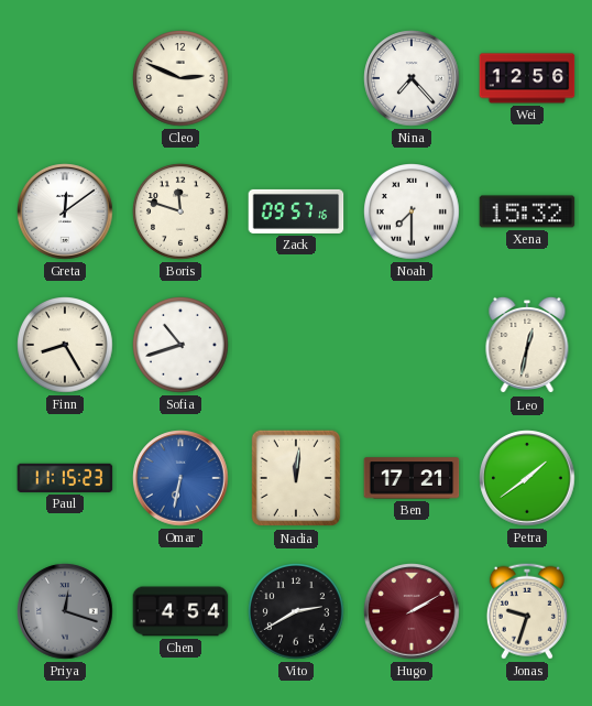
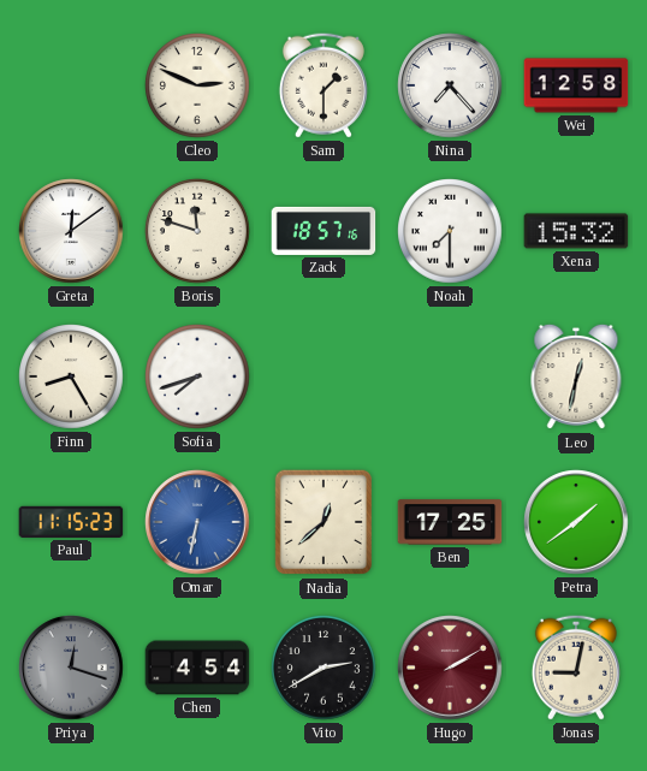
Sam: none -> 1:30 (323, 85)
Wei: 12:56 -> 12:58 (576, 85)
Zack: 09:57 -> 18:57 (323, 231)
Sofia: 10:42 -> 7:42 (197, 376)
Nadia: 12:01 -> 12:38 (323, 522)
Ben: 17:21 -> 17:25 (450, 522)
Jonas: 9:33 -> 9:02 (576, 668)
